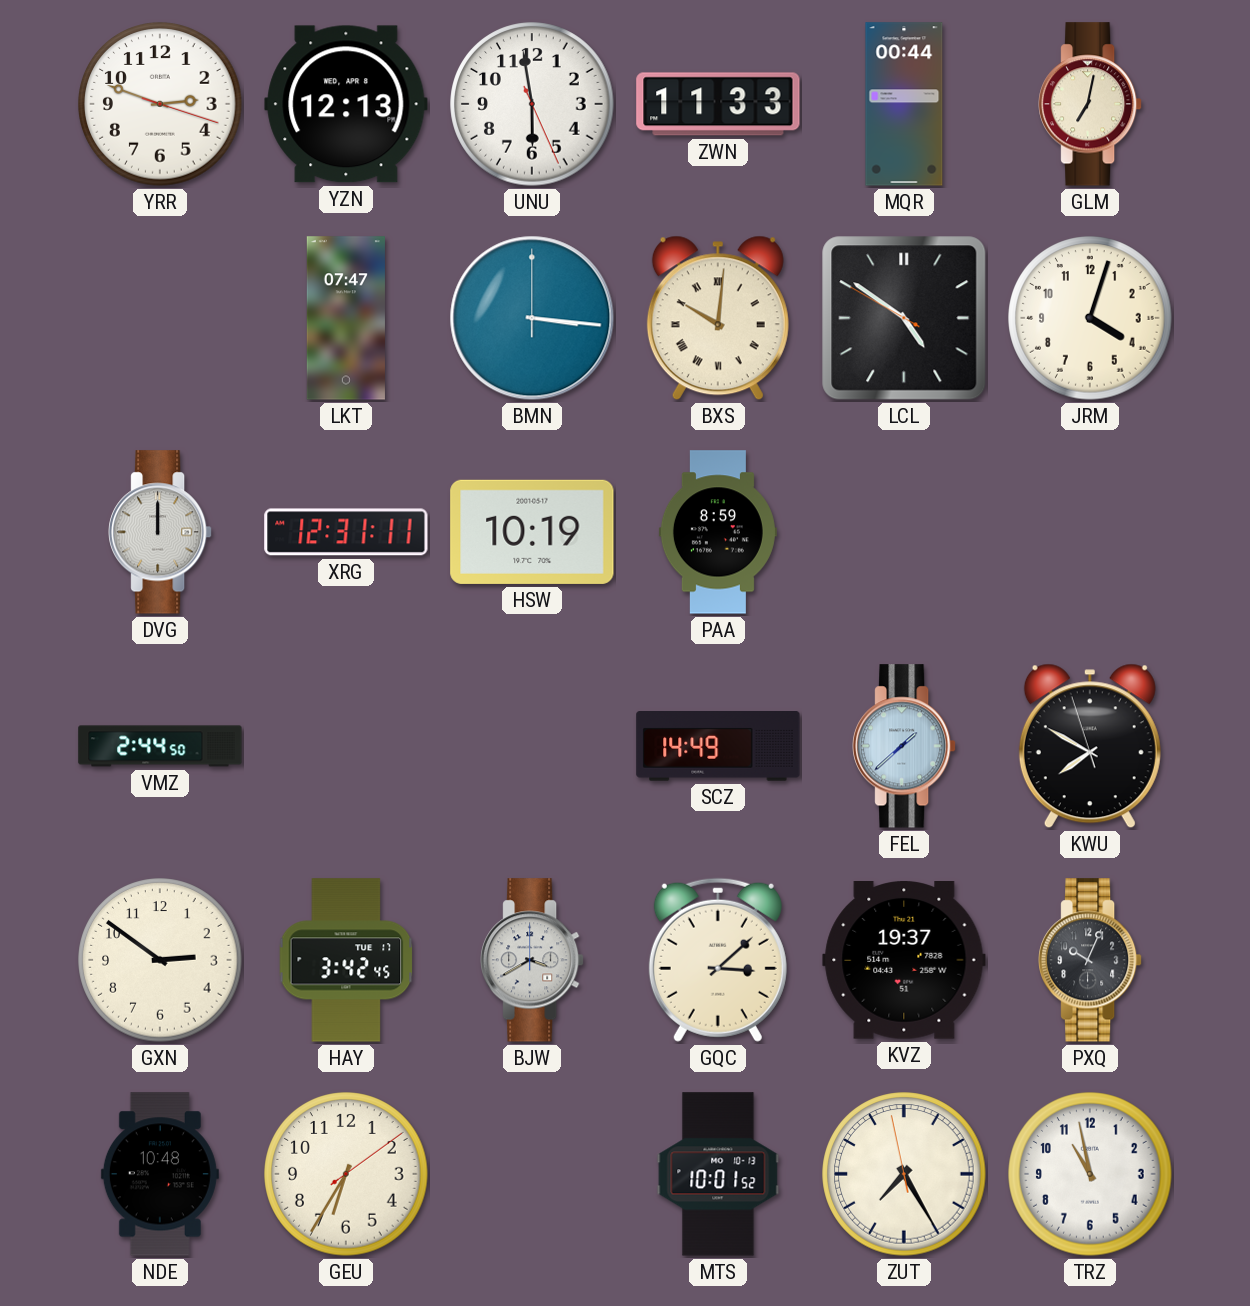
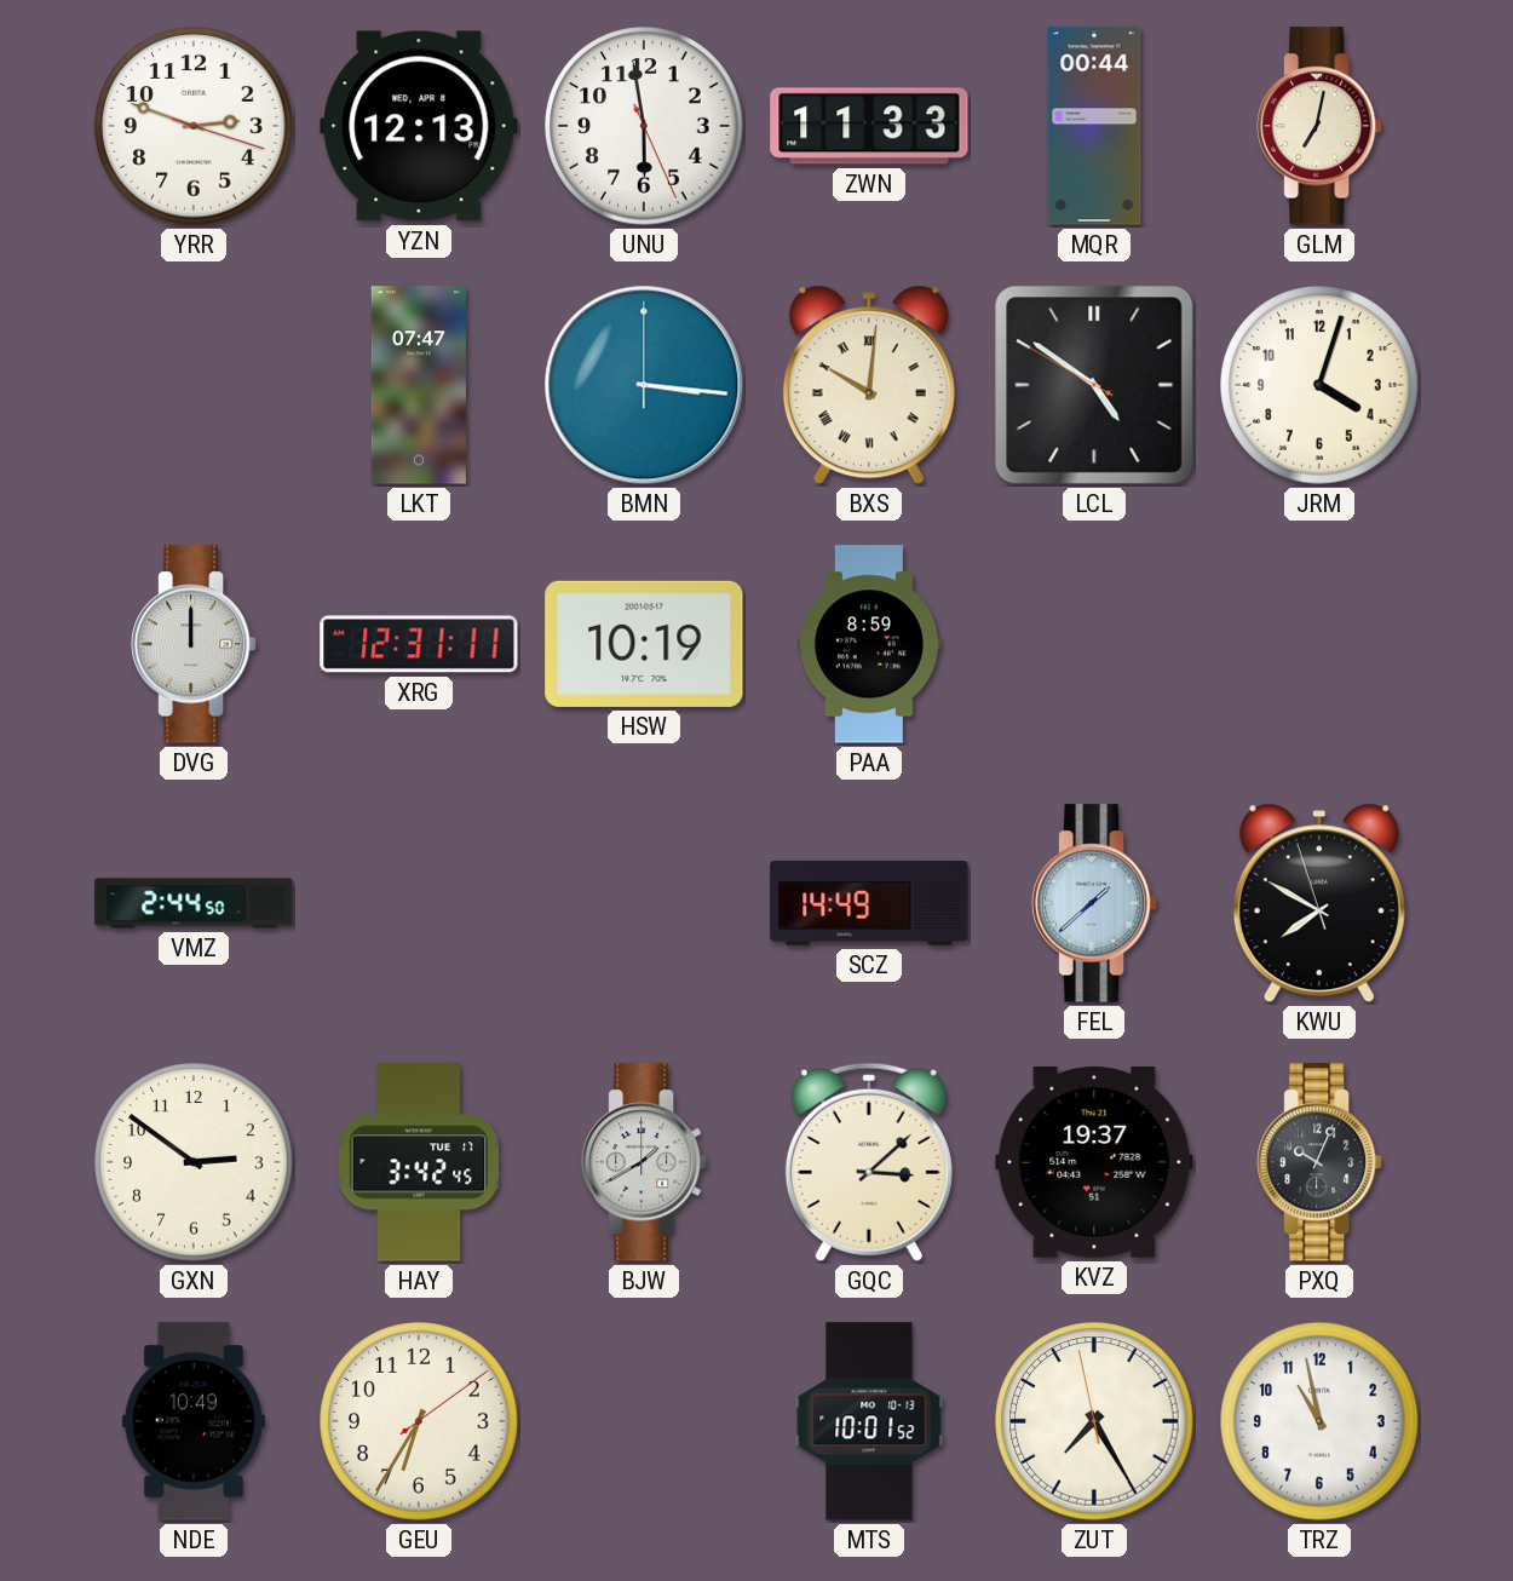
BJW: 3:40 -> 1:40 (645, 1162)
NDE: 10:48 -> 10:49 (194, 1421)
